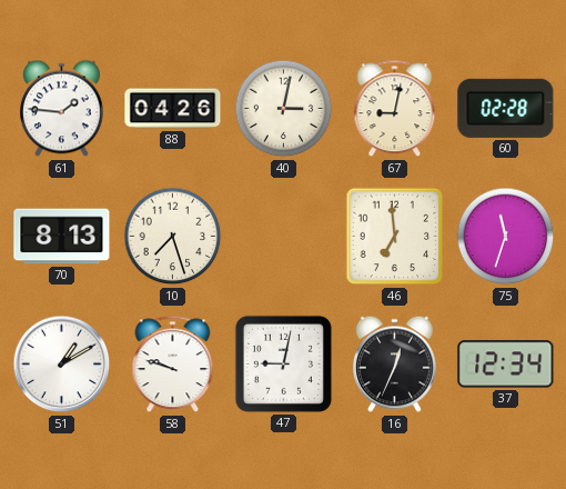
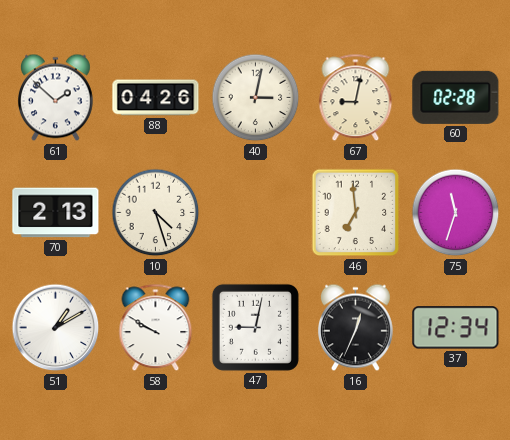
61: 1:46 -> 1:52 (55, 98)
70: 8:13 -> 2:13 (56, 213)
10: 7:27 -> 4:27 (156, 213)
58: 9:48 -> 9:50 (156, 328)
